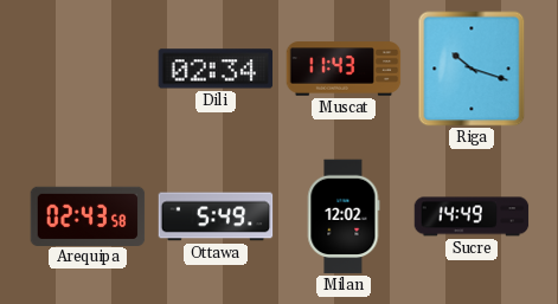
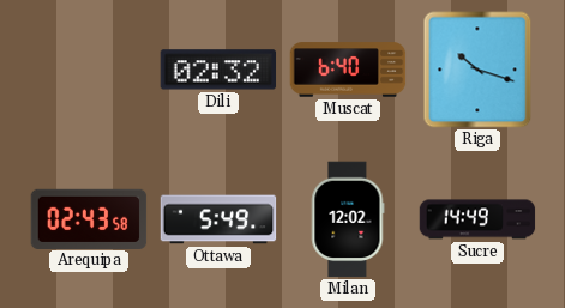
Dili: 02:34 -> 02:32 (218, 70)
Muscat: 11:43 -> 6:40 (348, 70)
